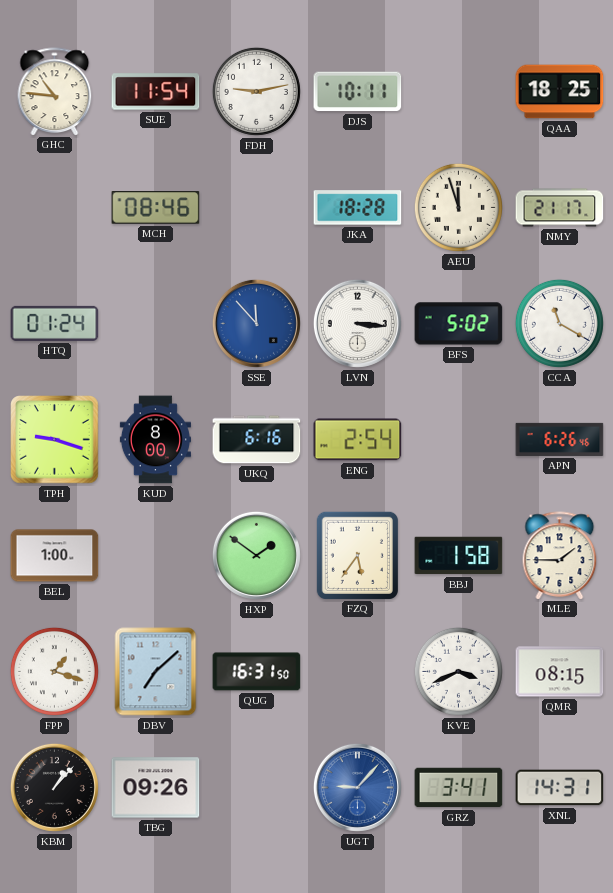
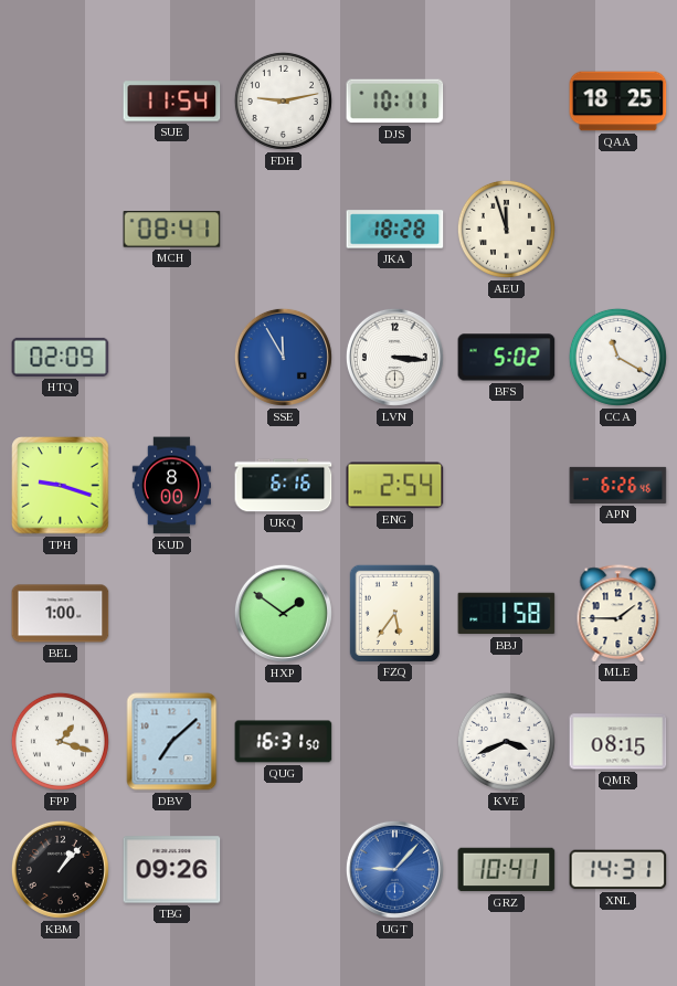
GHC: 10:46 -> none (55, 91)
MCH: 08:46 -> 08:41 (172, 230)
NMY: 21:17 -> none (560, 208)
HTQ: 01:24 -> 02:09 (61, 357)
SSE: 11:53 -> 11:55 (283, 357)
GRZ: 3:41 -> 10:41 (507, 870)
